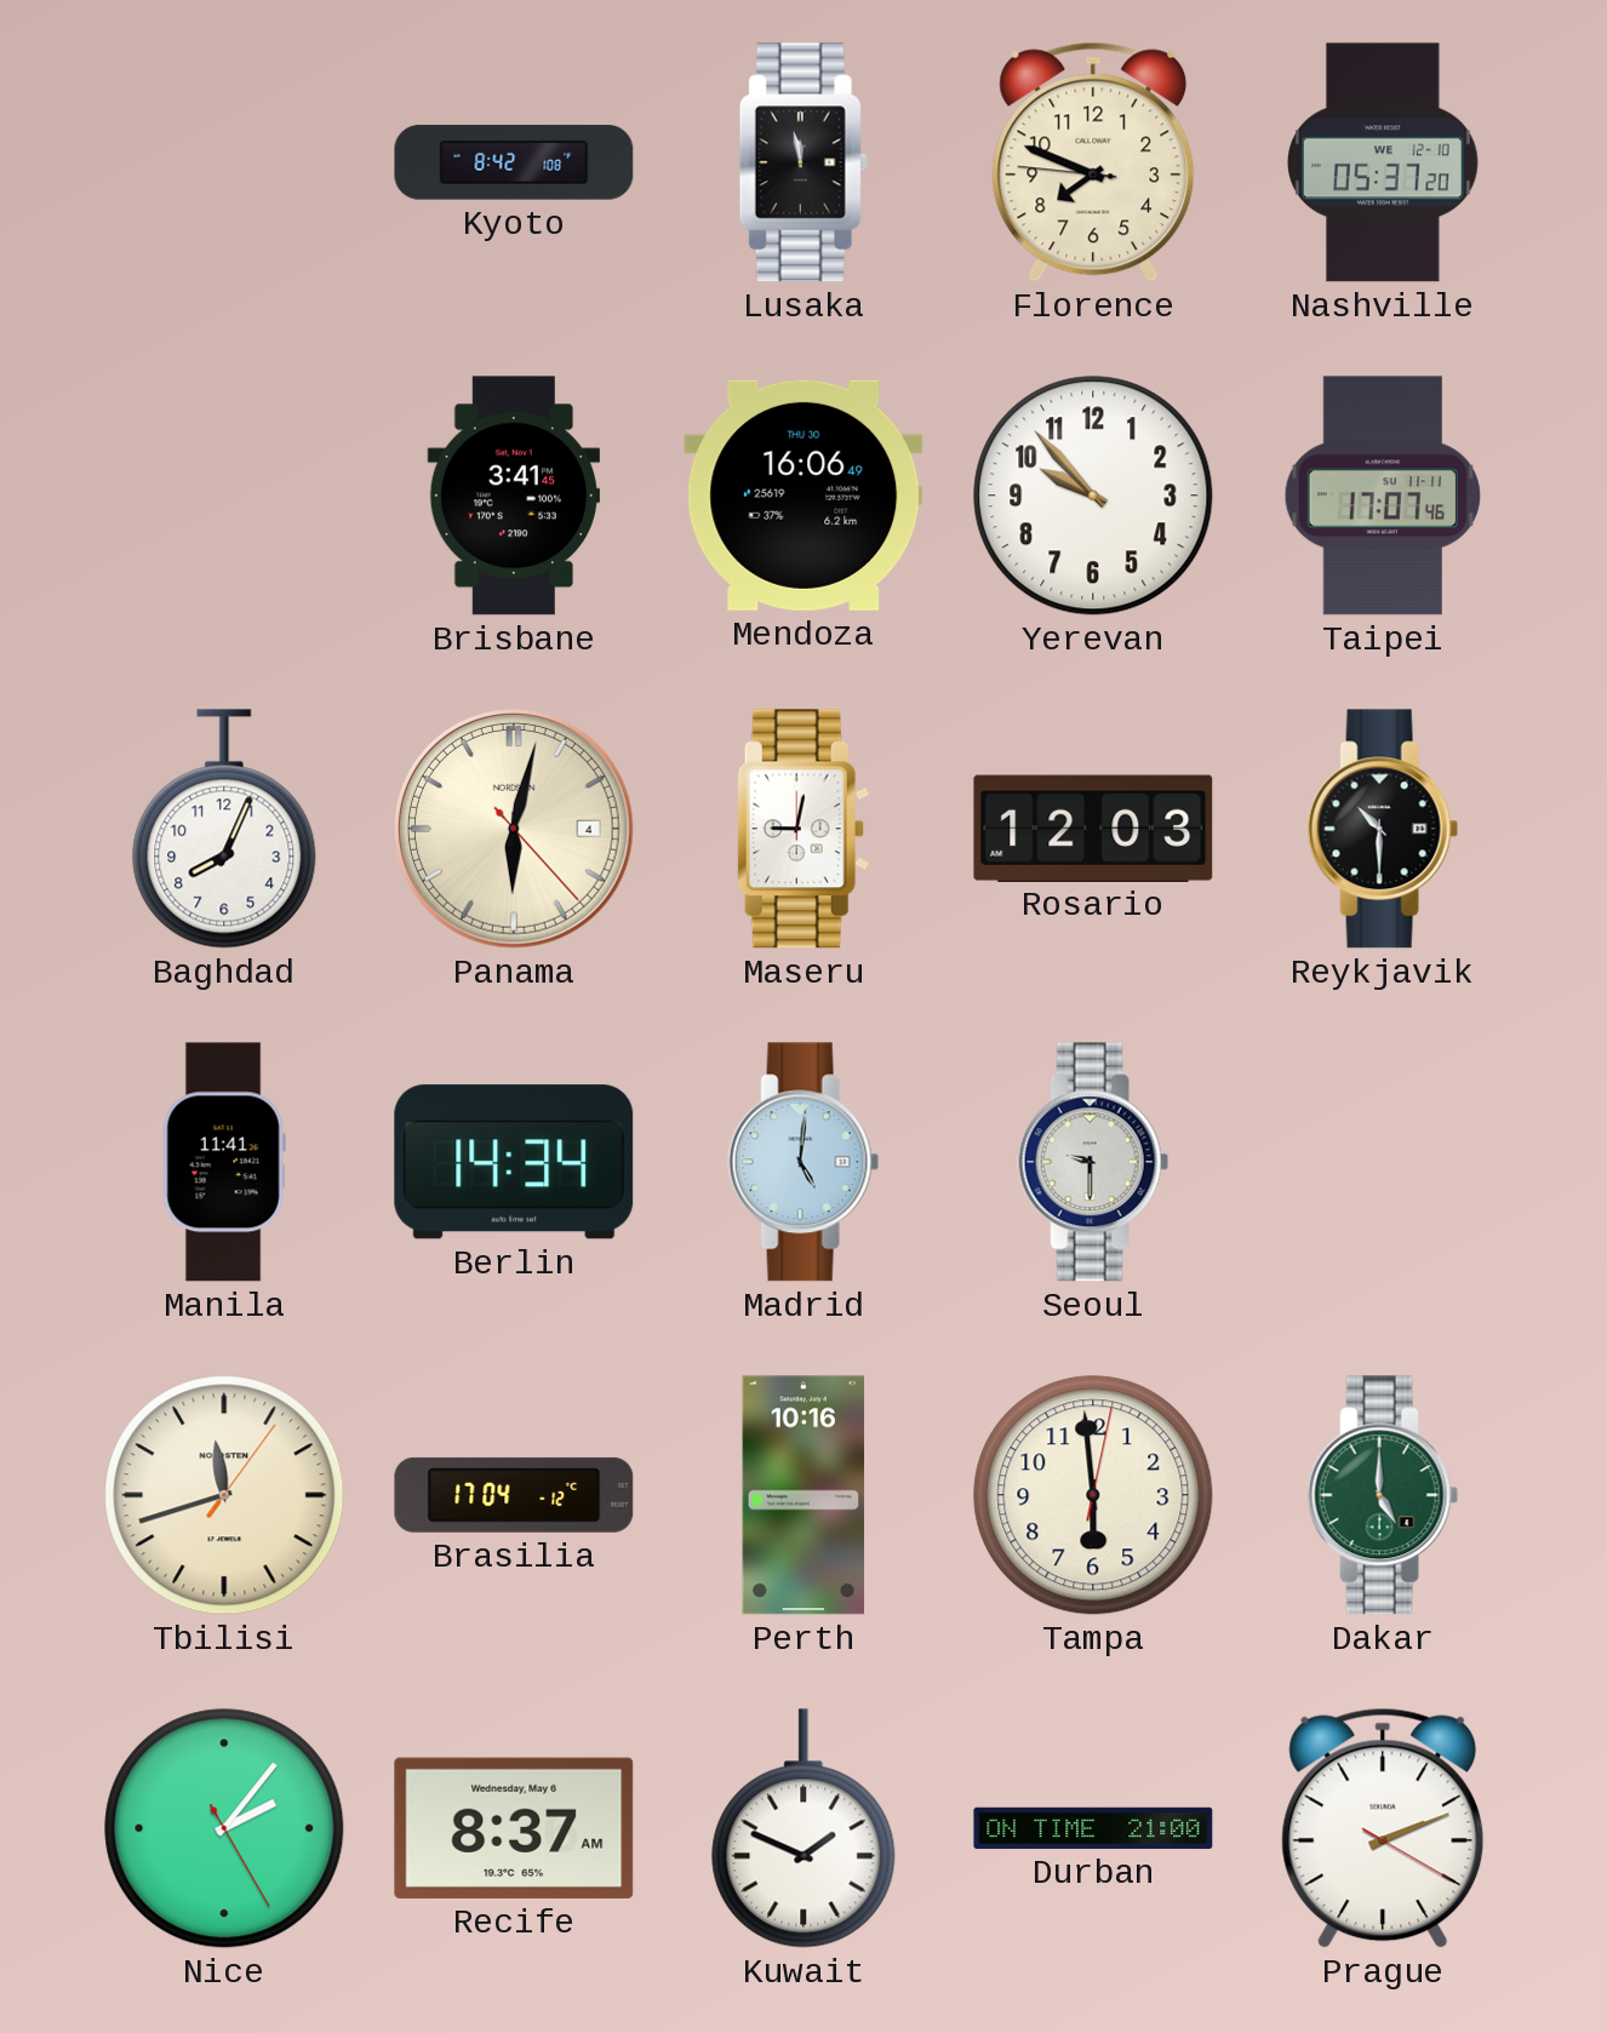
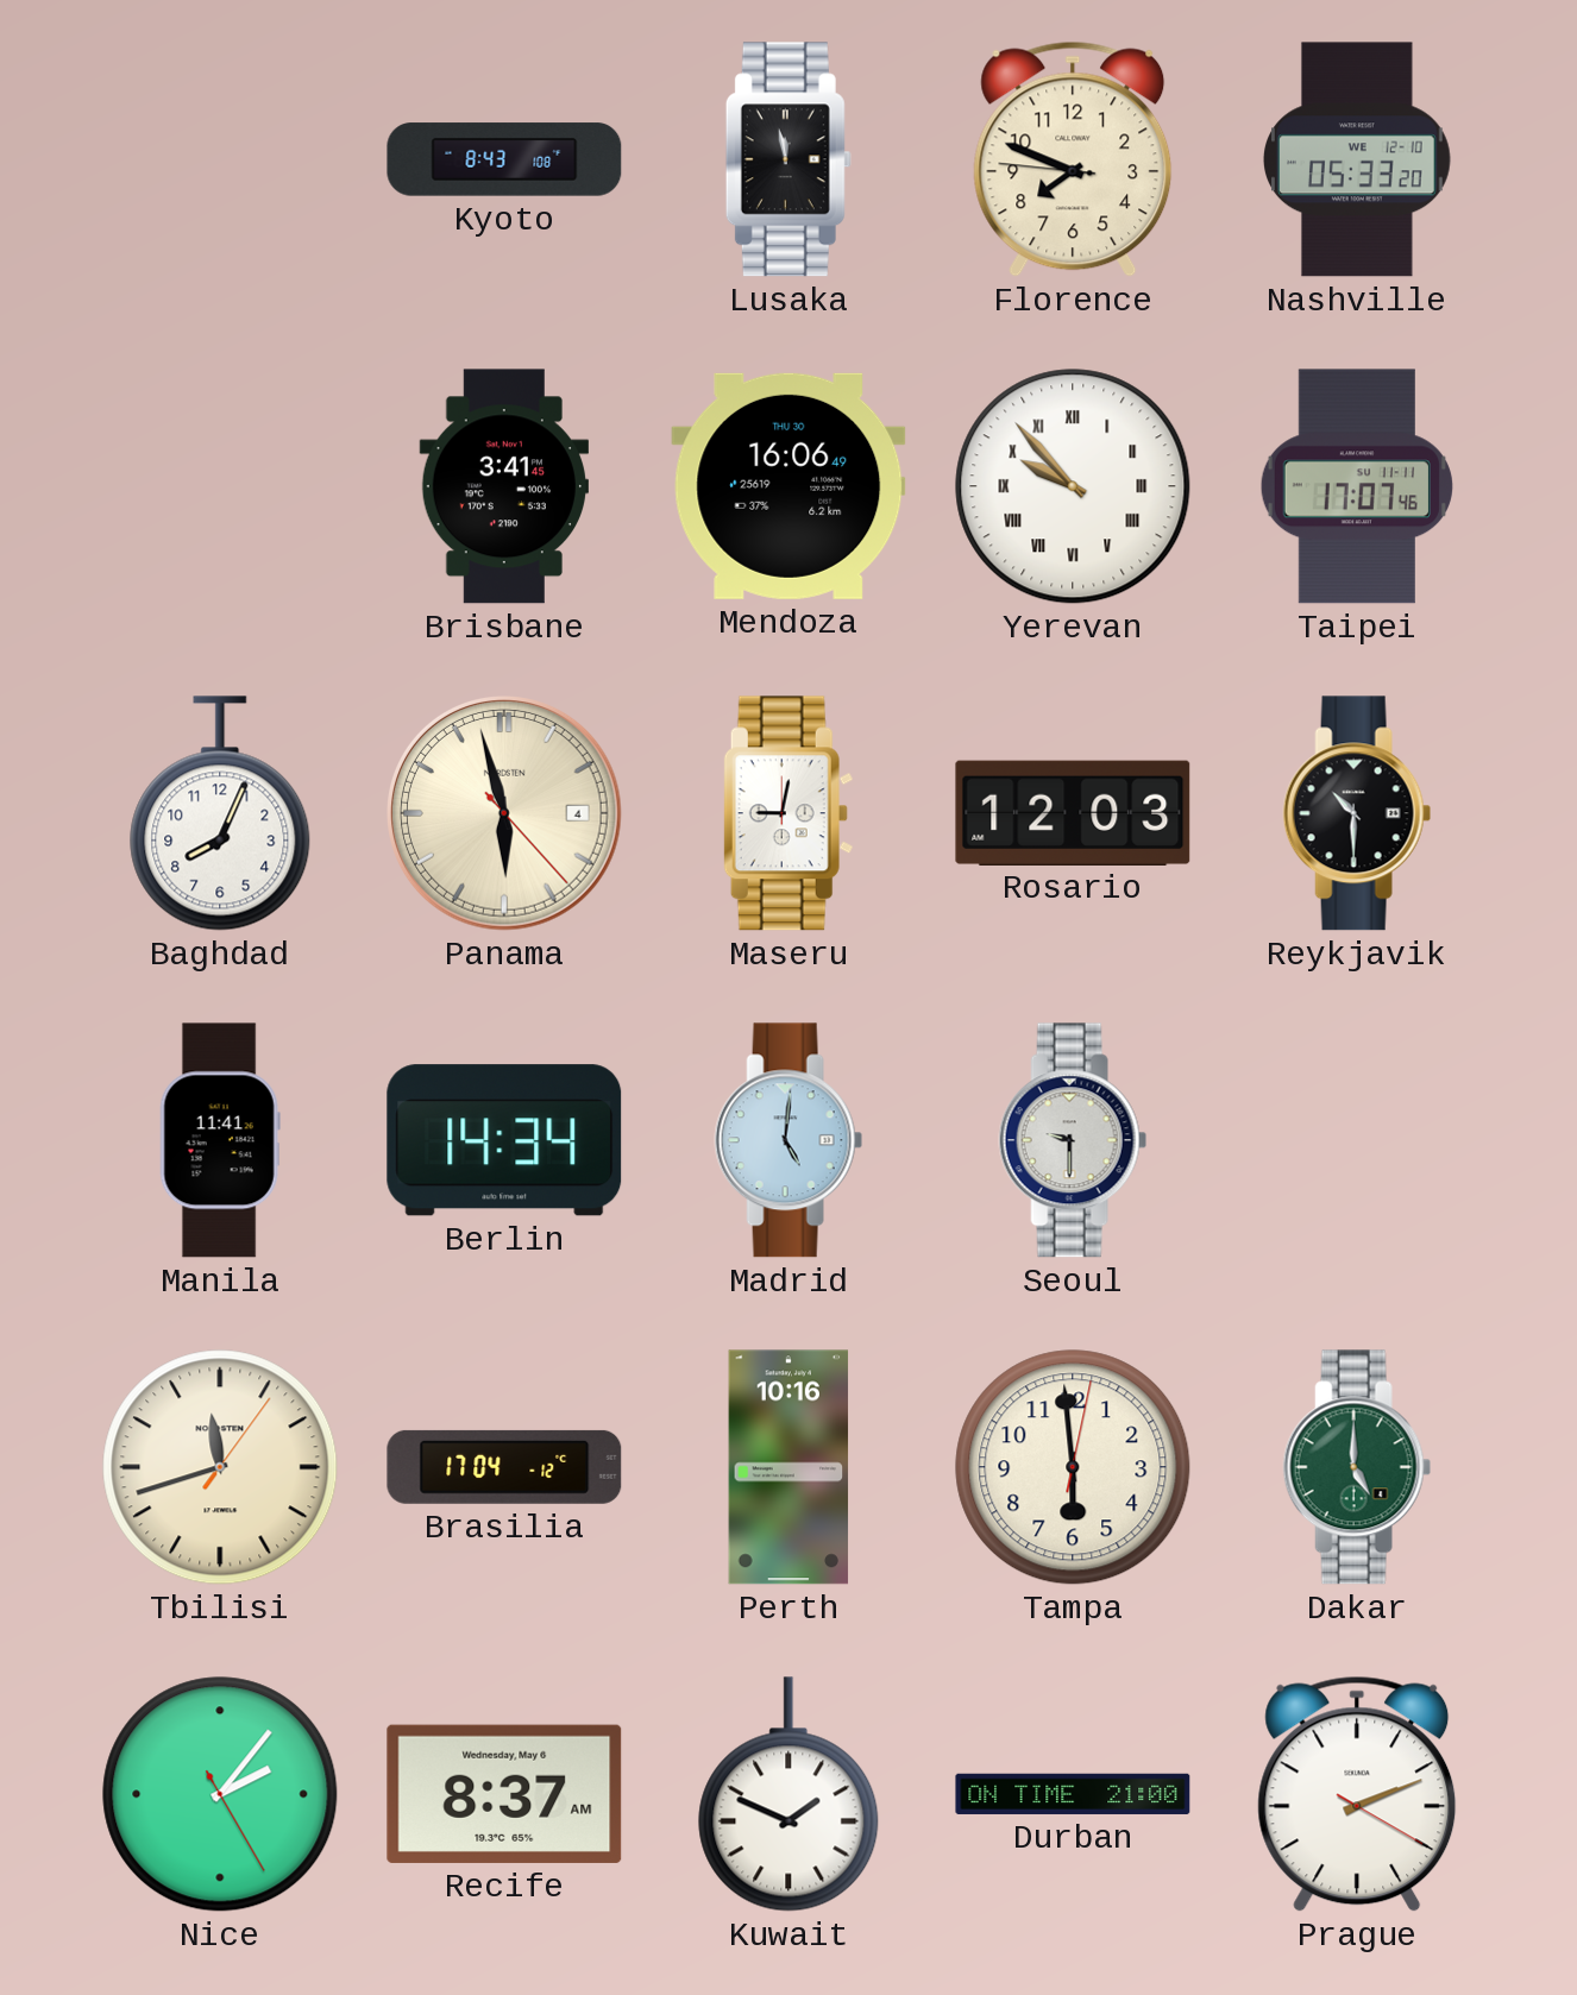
Kyoto: 8:42 -> 8:43 (504, 159)
Nashville: 05:37 -> 05:33 (1358, 159)
Yerevan numerals: Arabic -> Roman (1073, 486)
Panama: 6:02 -> 5:57 (504, 813)
